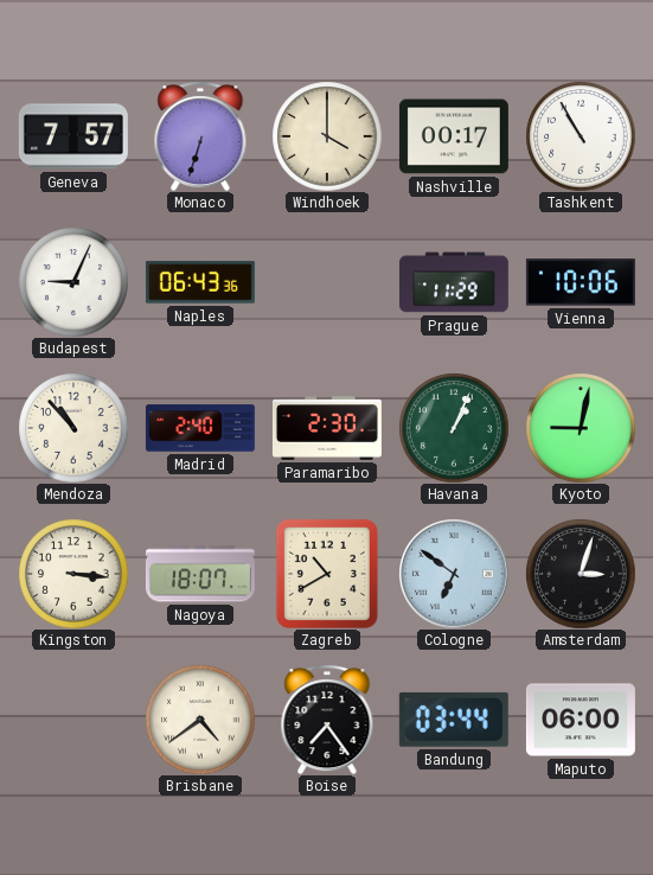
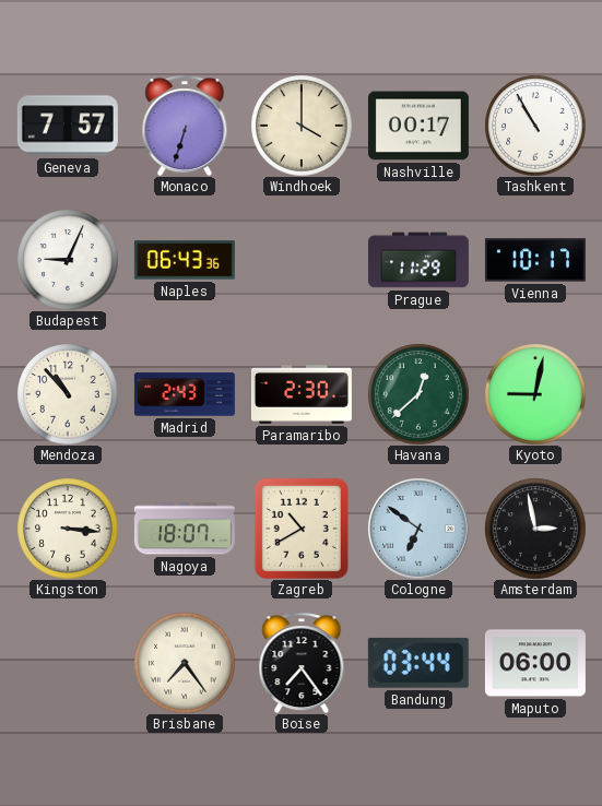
Vienna: 10:06 -> 10:17 (535, 260)
Madrid: 2:40 -> 2:43 (185, 394)
Havana: 1:04 -> 12:38 (418, 394)
Amsterdam: 3:03 -> 2:58 (535, 529)
Brisbane: 4:39 -> 7:24 (185, 663)
